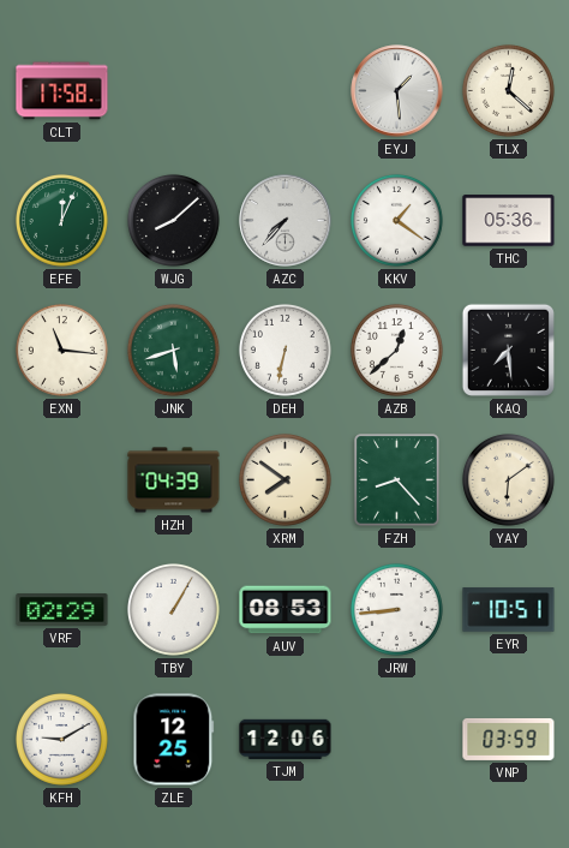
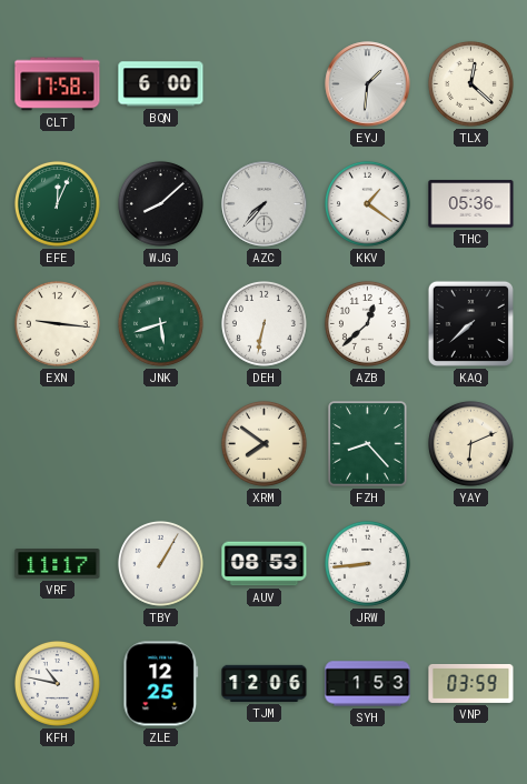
BQN: none -> 6:00 (161, 84)
EYJ: 1:29 -> 1:31 (368, 84)
EXN: 11:16 -> 9:16 (57, 323)
KAQ: 7:29 -> 7:38 (470, 323)
HZH: 04:39 -> none (174, 480)
YAY: 6:09 -> 6:11 (470, 443)
VRF: 02:29 -> 11:17 (58, 564)
EYR: 10:51 -> none (509, 610)
KFH: 9:10 -> 10:47 (57, 683)
SYH: none -> 1:53 (368, 684)
